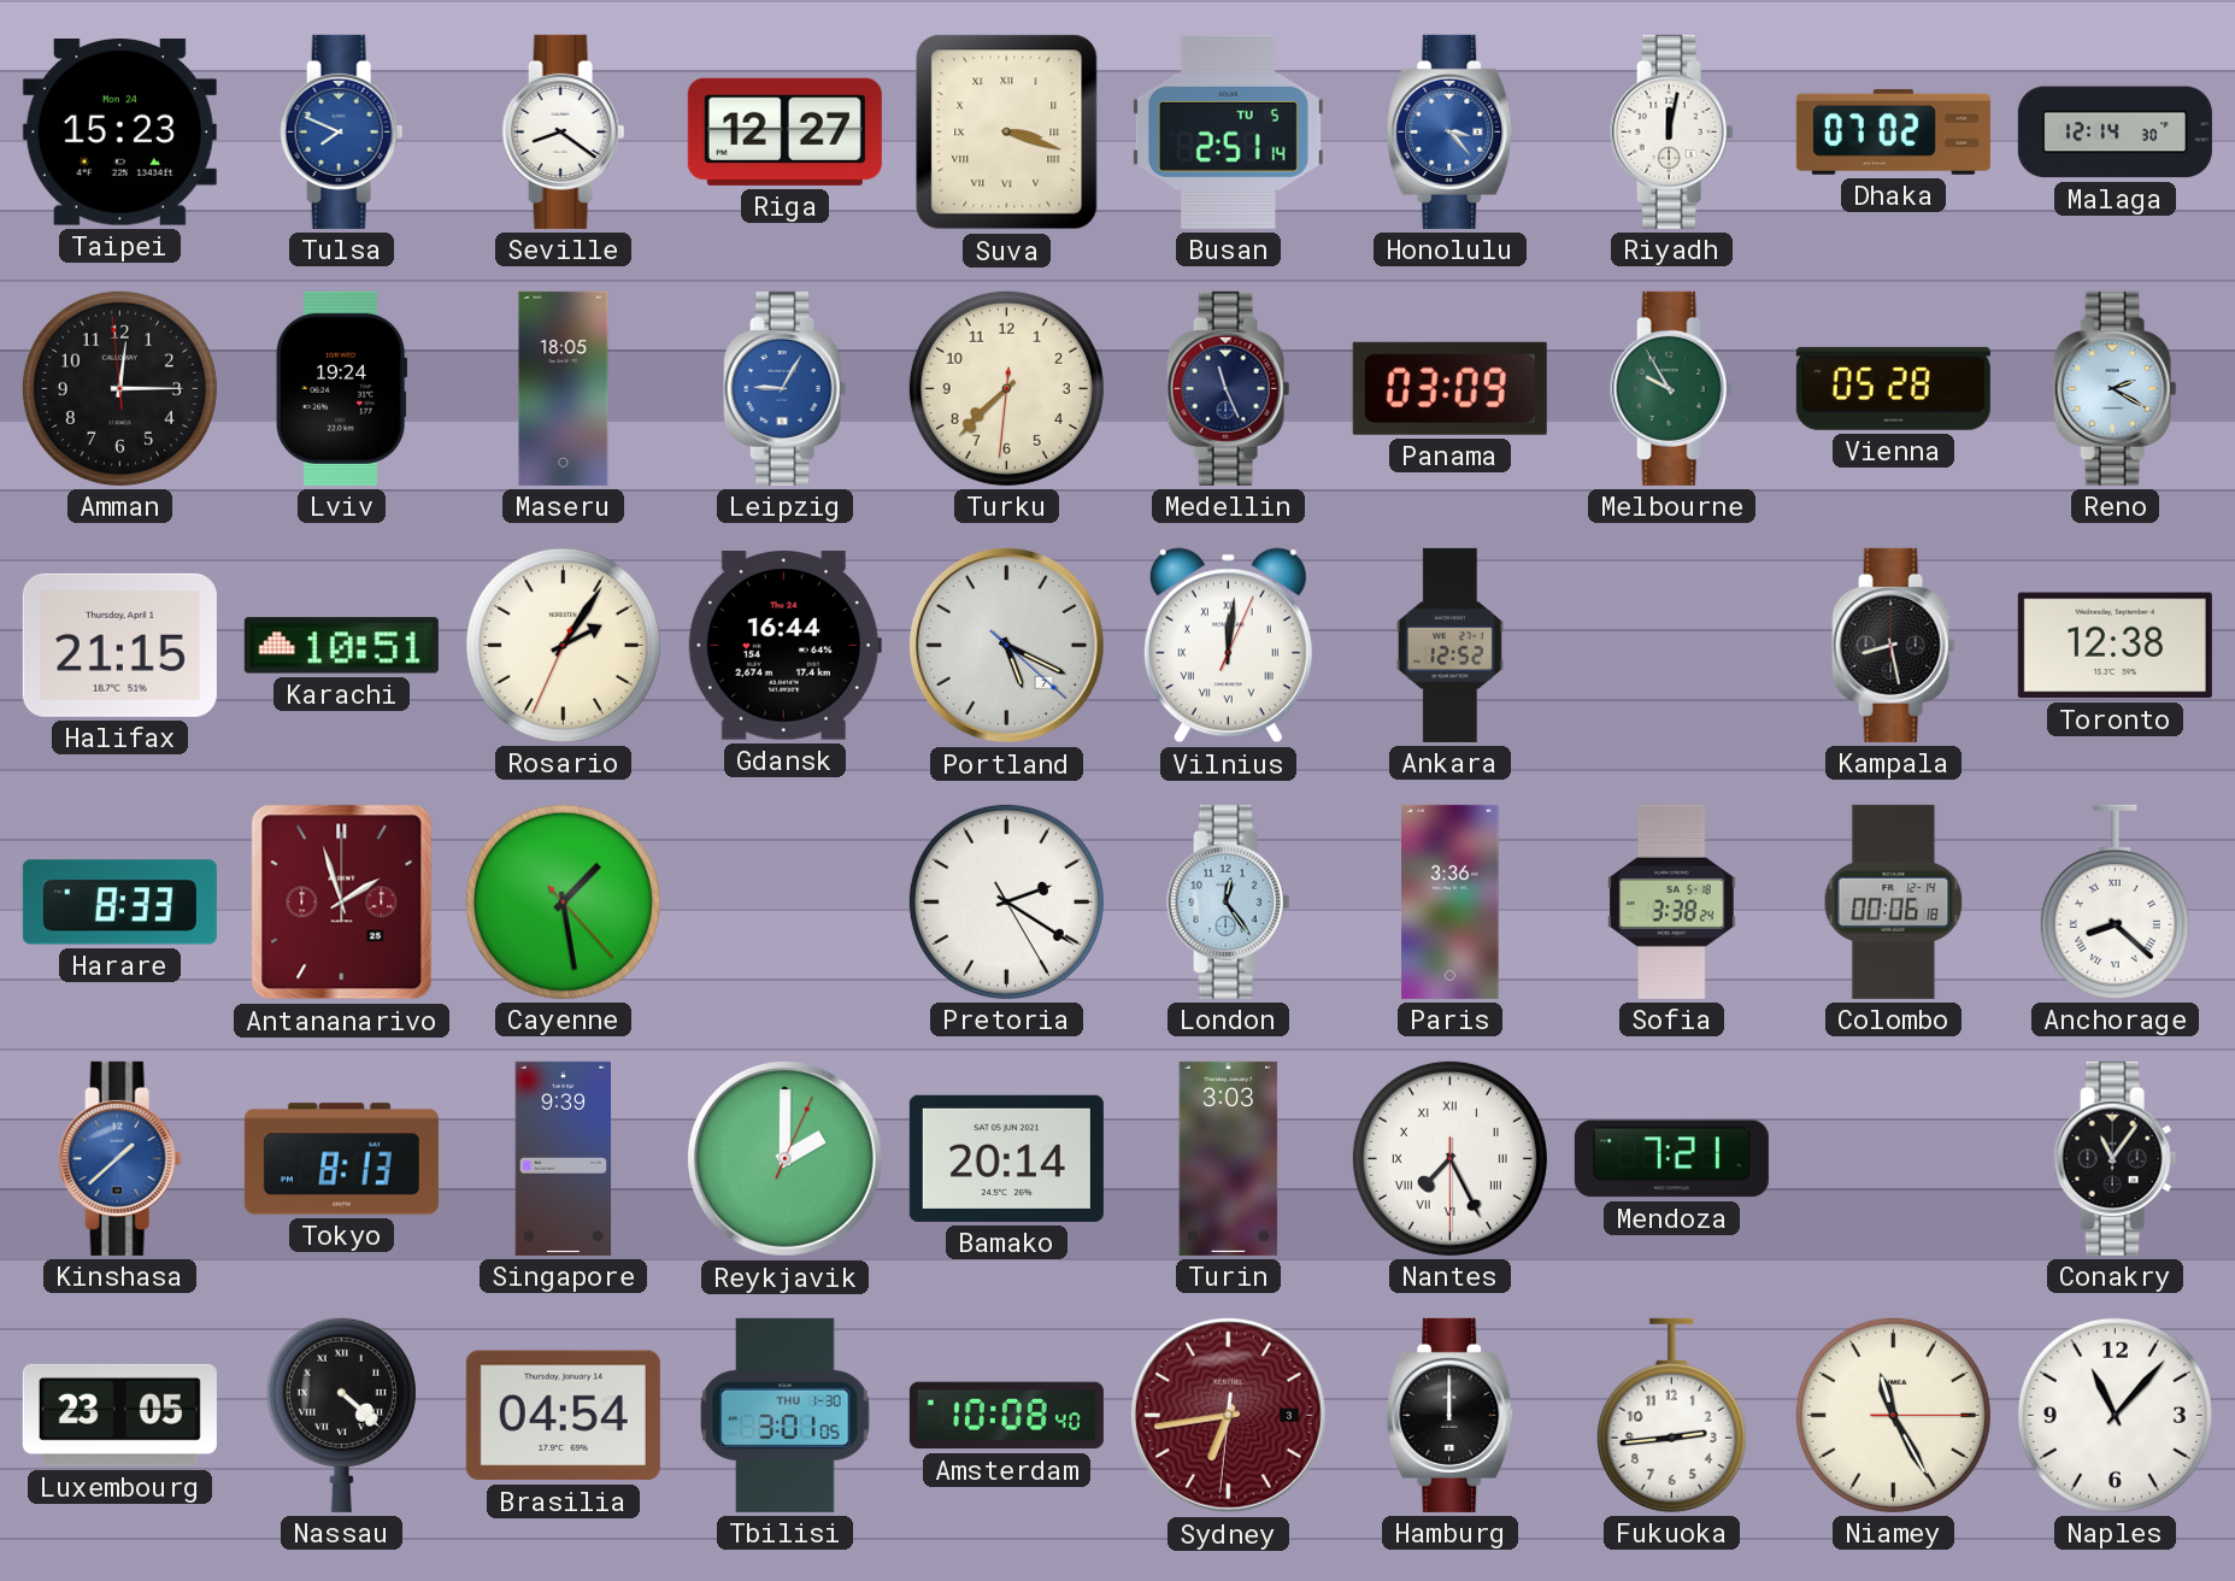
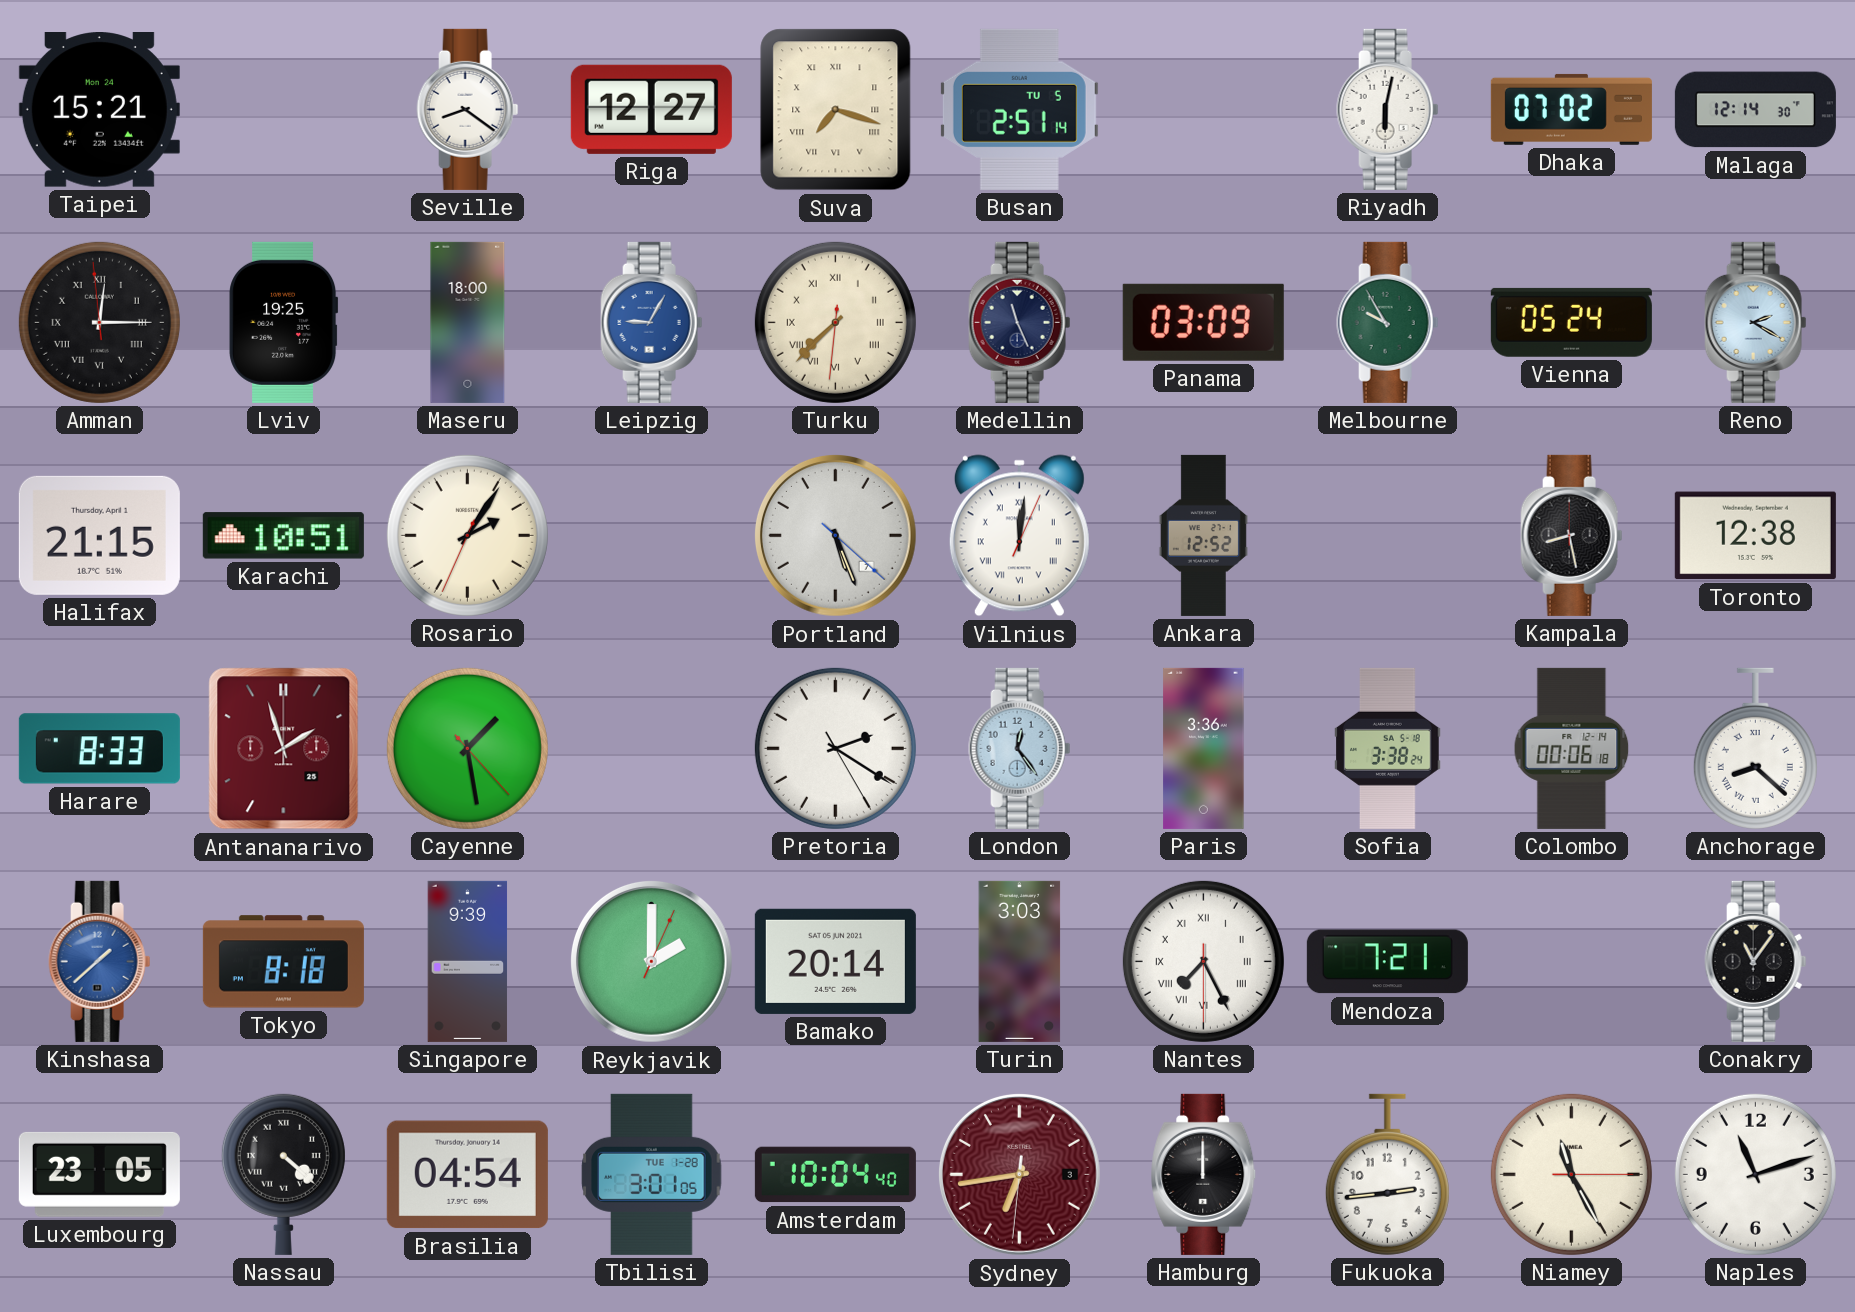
Taipei: 15:23 -> 15:21 (99, 110)
Tulsa: 7:49 -> none (342, 131)
Suva: 3:18 -> 7:18 (836, 110)
Honolulu: 3:23 -> none (1451, 131)
Riyadh: 12:02 -> 6:02 (1388, 109)
Amman numerals: Arabic -> Roman (99, 322)
Lviv: 19:24 -> 19:25 (284, 322)
Maseru: 18:05 -> 18:00 (468, 322)
Turku numerals: Arabic -> Roman (835, 322)
Vienna: 05:28 -> 05:24 (1571, 322)
Gdansk: 16:44 -> none (784, 646)
Portland: 5:19 -> 5:26 (835, 535)
Tokyo: 8:13 -> 8:18 (283, 962)
Tbilisi date: THU 1-30 -> TUE 1-28 (652, 1174)
Amsterdam: 10:08 -> 10:04 (835, 1175)
Naples: 11:07 -> 11:12 (1755, 1174)
